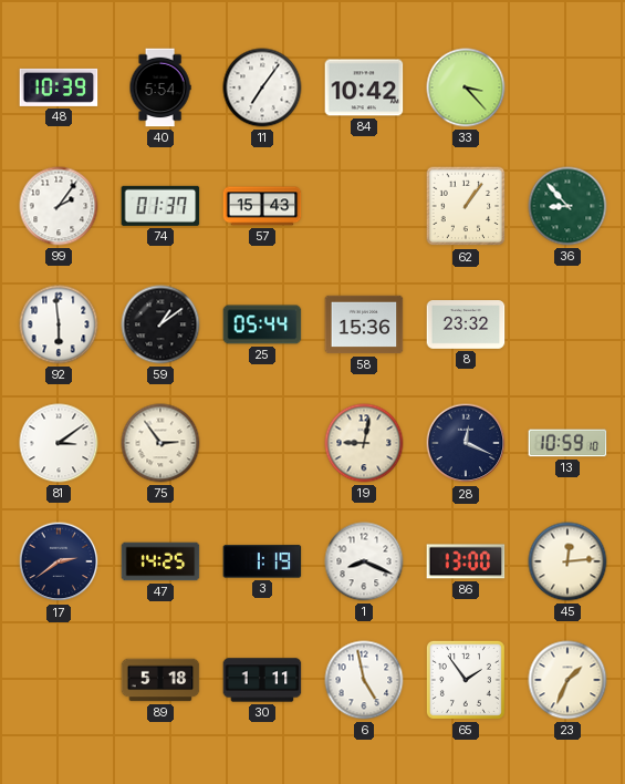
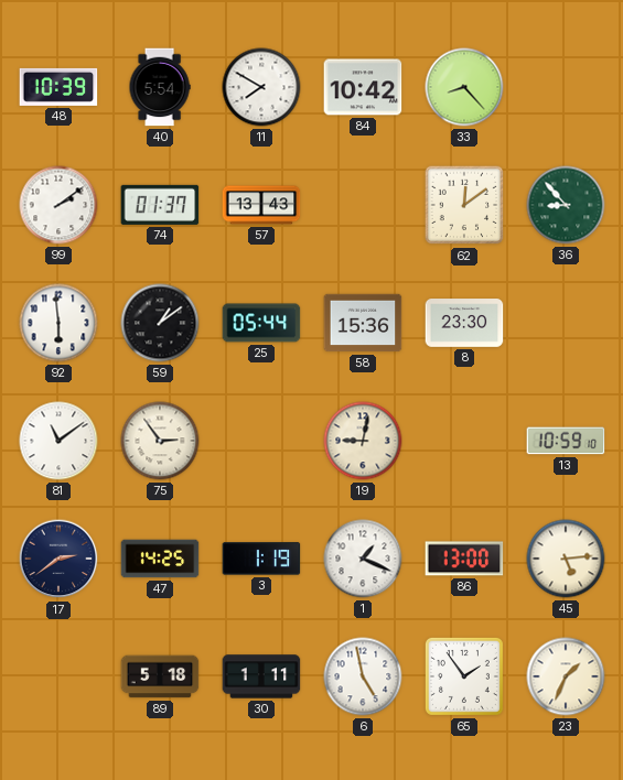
11: 7:06 -> 7:50 (261, 87)
33: 3:23 -> 8:23 (464, 87)
99: 2:06 -> 2:09 (58, 205)
57: 15:43 -> 13:43 (261, 205)
62: 1:06 -> 12:09 (464, 205)
8: 23:32 -> 23:30 (464, 323)
81: 3:09 -> 11:09 (58, 441)
28: 12:19 -> none (466, 443)
1: 8:19 -> 1:19 (363, 559)
45: 12:14 -> 5:14 (566, 559)
